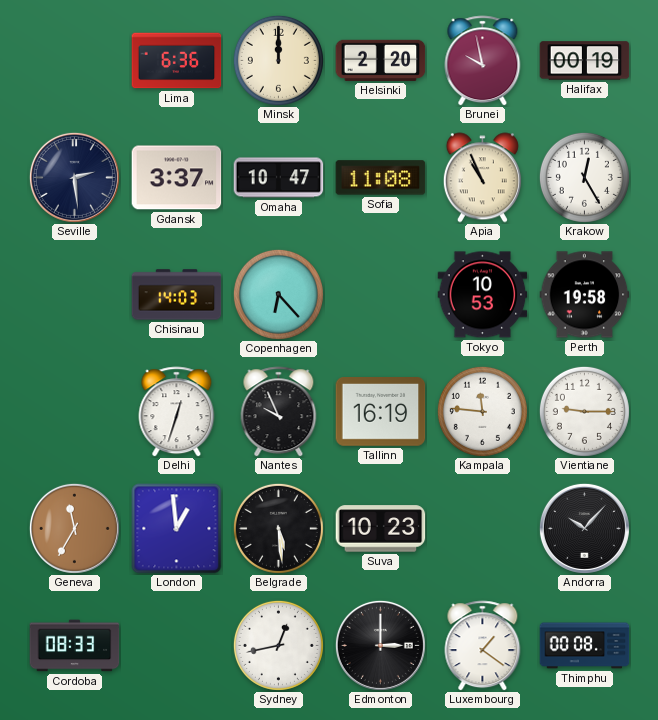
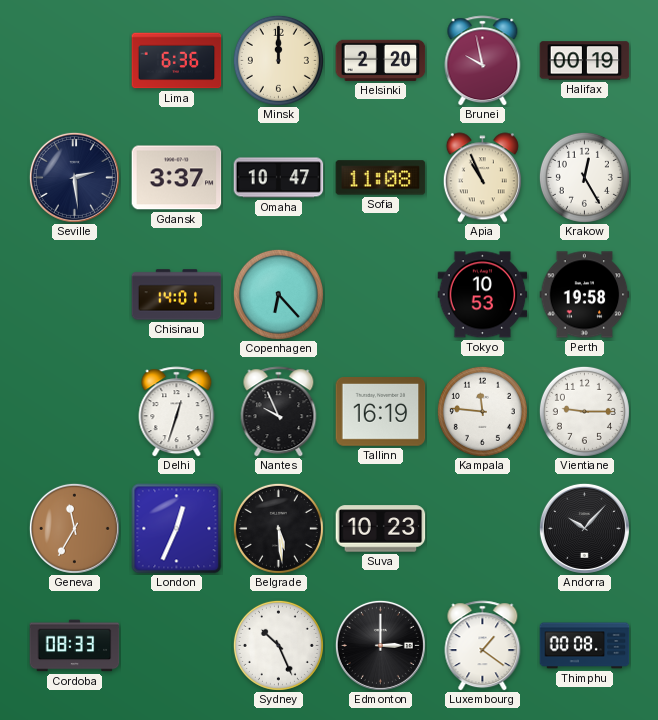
Chisinau: 14:03 -> 14:01 (177, 295)
London: 12:59 -> 12:34 (177, 529)
Sydney: 12:43 -> 10:26 (278, 645)
